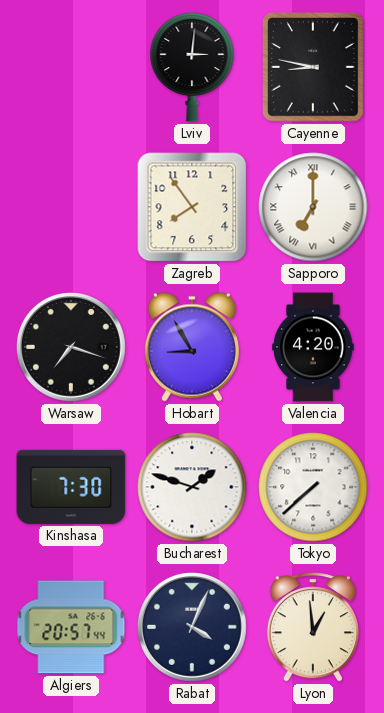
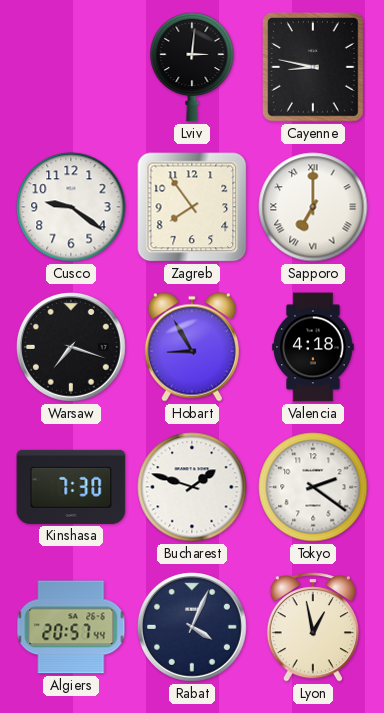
Cusco: none -> 9:21 (71, 207)
Valencia: 4:20 -> 4:18 (313, 347)
Tokyo: 7:38 -> 2:21 (313, 487)
Lyon: 12:59 -> 12:58 (313, 627)
